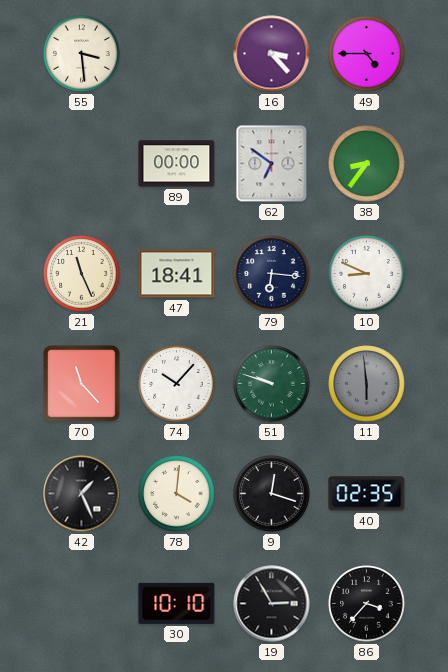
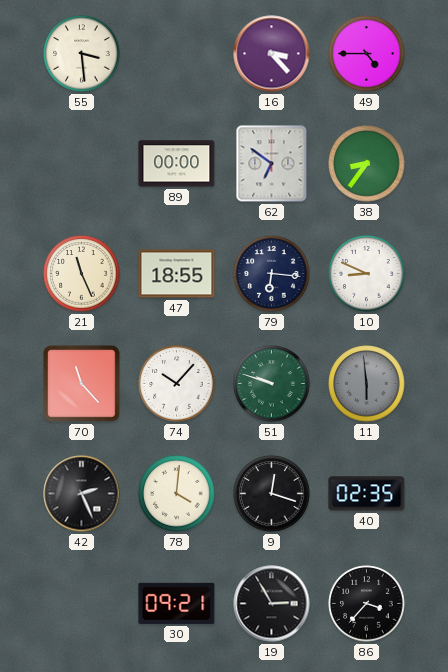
47: 18:41 -> 18:55 (177, 274)
42: 1:26 -> 2:26 (82, 494)
30: 10:10 -> 09:21 (177, 603)
